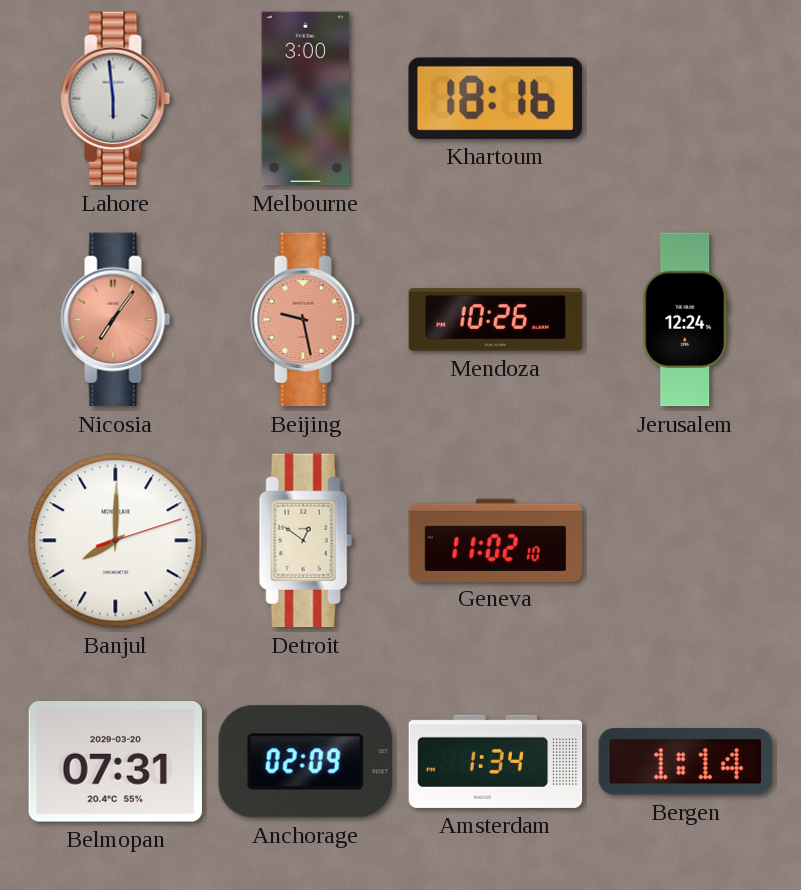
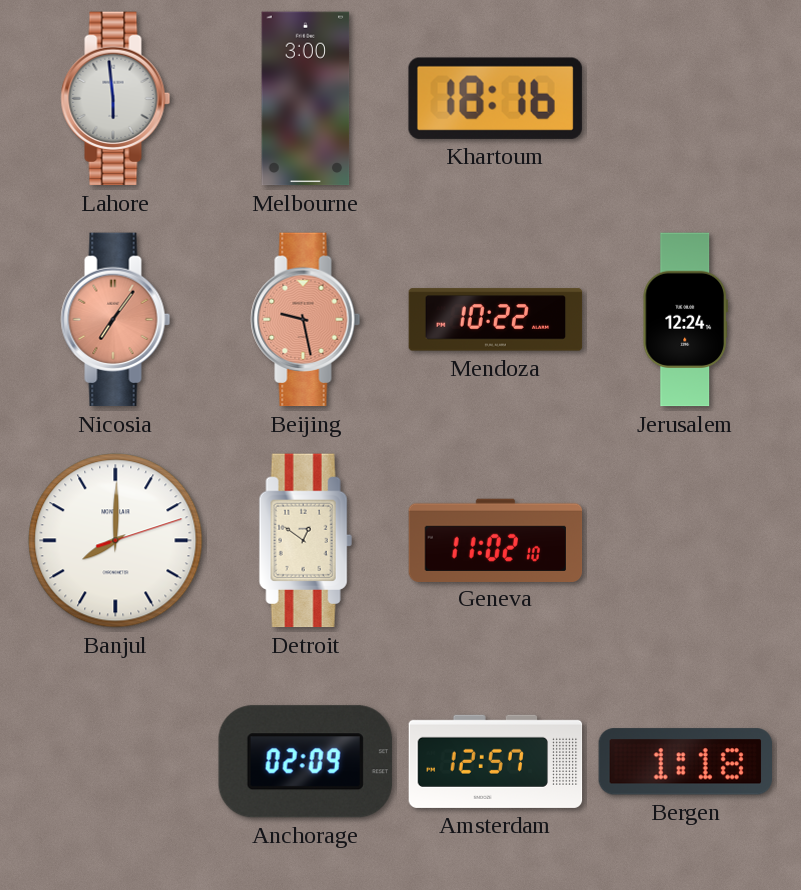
Mendoza: 10:26 -> 10:22 (496, 320)
Belmopan: 07:31 -> none (115, 762)
Amsterdam: 1:34 -> 12:57 (496, 761)
Bergen: 1:14 -> 1:18 (685, 762)
